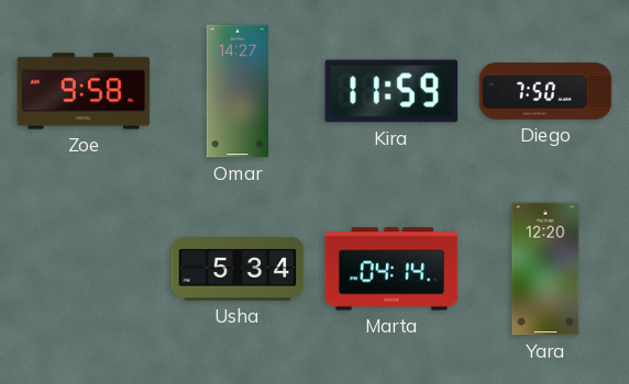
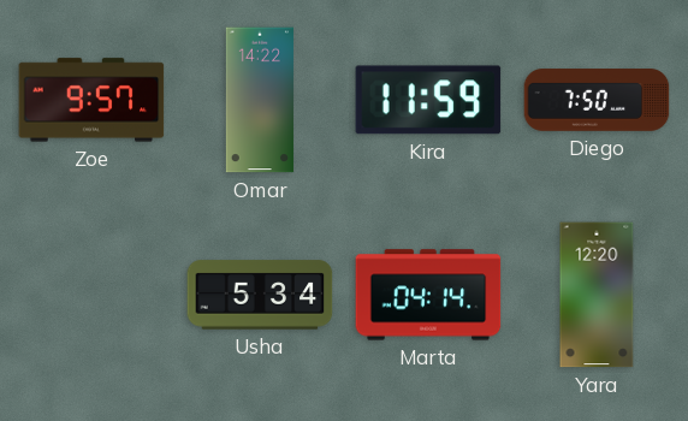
Zoe: 9:58 -> 9:57 (91, 100)
Omar: 14:27 -> 14:22 (260, 100)
